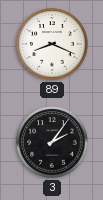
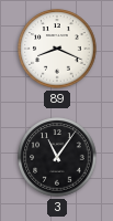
3: 2:06 -> 11:06 (57, 157)
